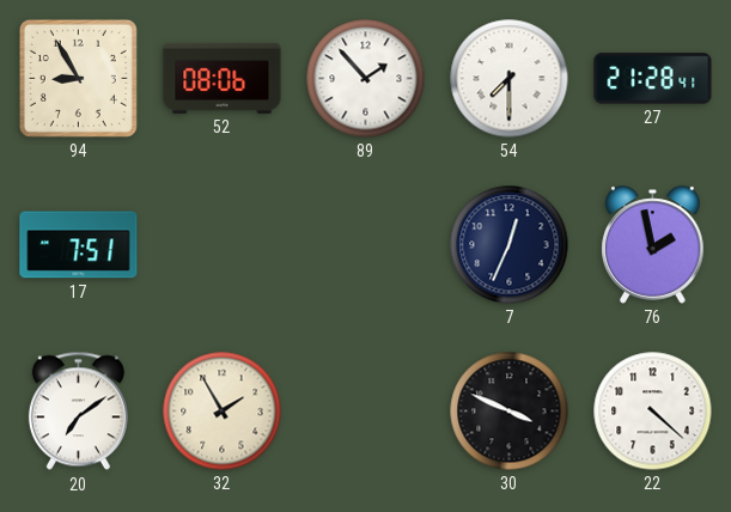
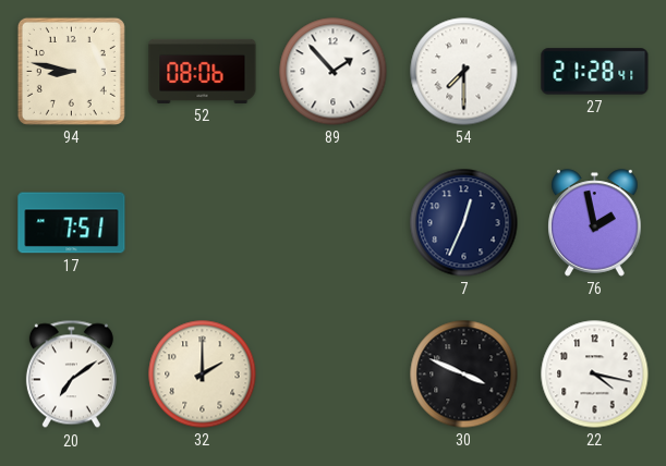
94: 8:55 -> 8:47 (71, 71)
32: 1:55 -> 2:00 (203, 375)
22: 4:22 -> 4:17 (595, 375)
